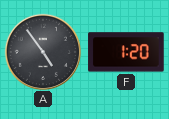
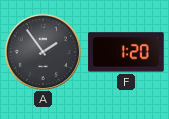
A: 4:54 -> 1:54 (42, 51)
